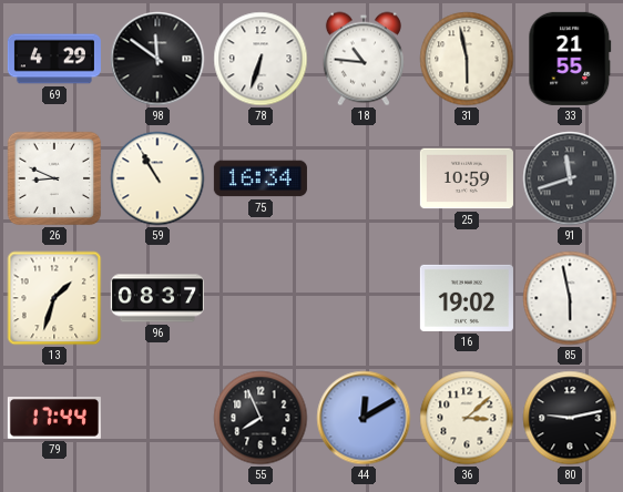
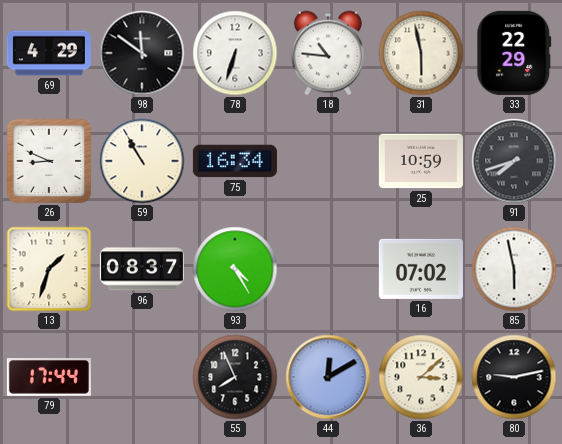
33: 21:55 -> 22:29 (514, 53)
91: 11:42 -> 7:42 (514, 161)
93: none -> 4:25 (235, 269)
16: 19:02 -> 07:02 (421, 269)
